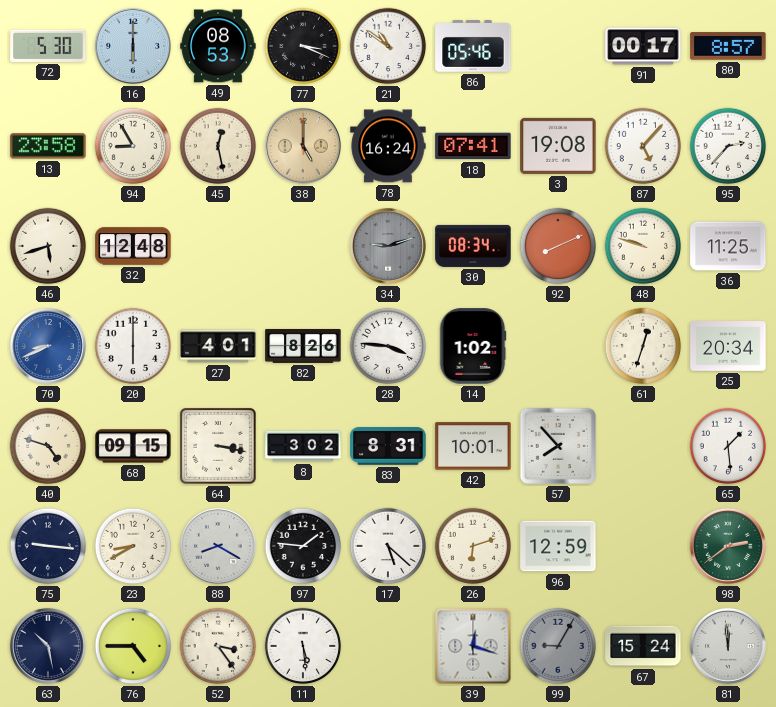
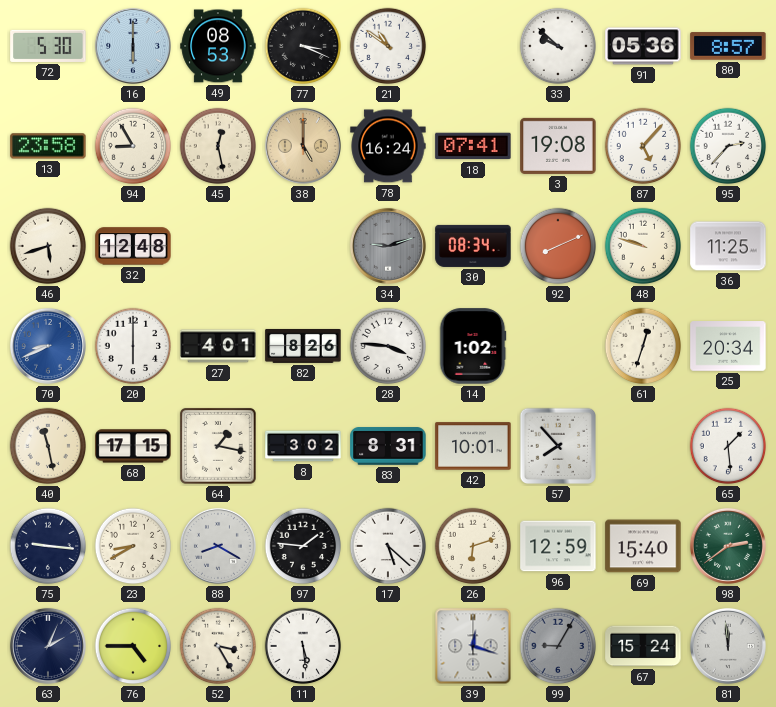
86: 05:46 -> none (473, 46)
33: none -> 9:52 (558, 46)
91: 00:17 -> 05:36 (643, 46)
40: 4:48 -> 11:28 (48, 446)
68: 09:15 -> 17:15 (133, 446)
64: 3:17 -> 1:17 (218, 446)
69: none -> 15:40 (643, 546)
63: 10:28 -> 2:04 (48, 646)
52: 3:24 -> 3:25 (218, 646)
